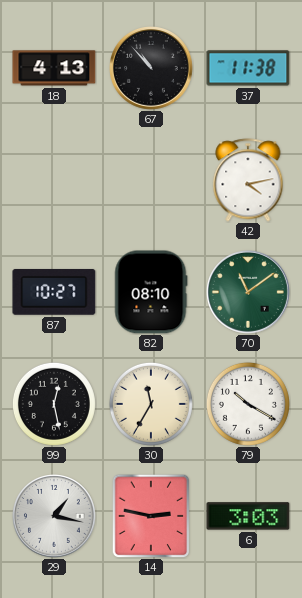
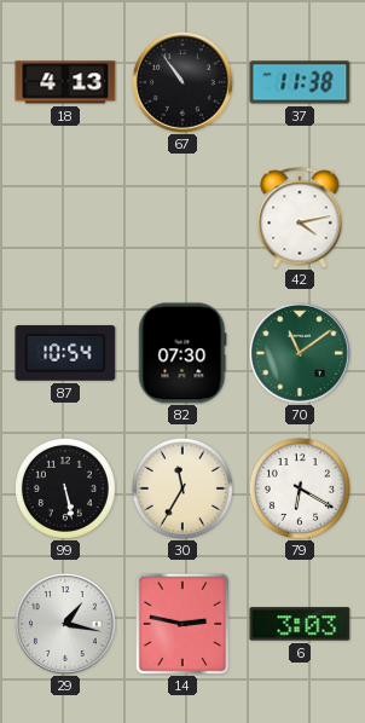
67: 10:53 -> 10:54 (184, 83)
87: 10:27 -> 10:54 (65, 353)
82: 08:10 -> 07:30 (182, 353)
99: 12:28 -> 5:28 (65, 488)
79: 10:20 -> 6:20 (300, 488)
